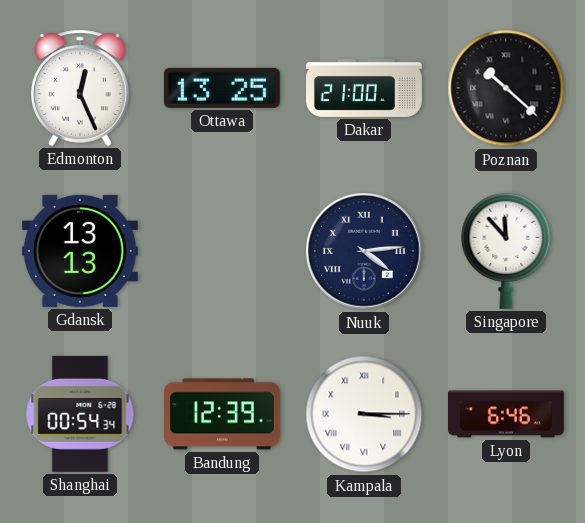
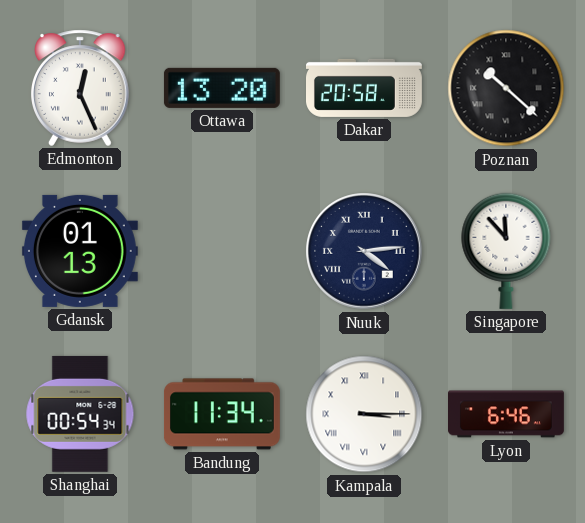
Ottawa: 13:25 -> 13:20 (222, 88)
Dakar: 21:00 -> 20:58 (365, 88)
Gdansk: 13:13 -> 01:13 (80, 251)
Bandung: 12:39 -> 11:34 (222, 414)
